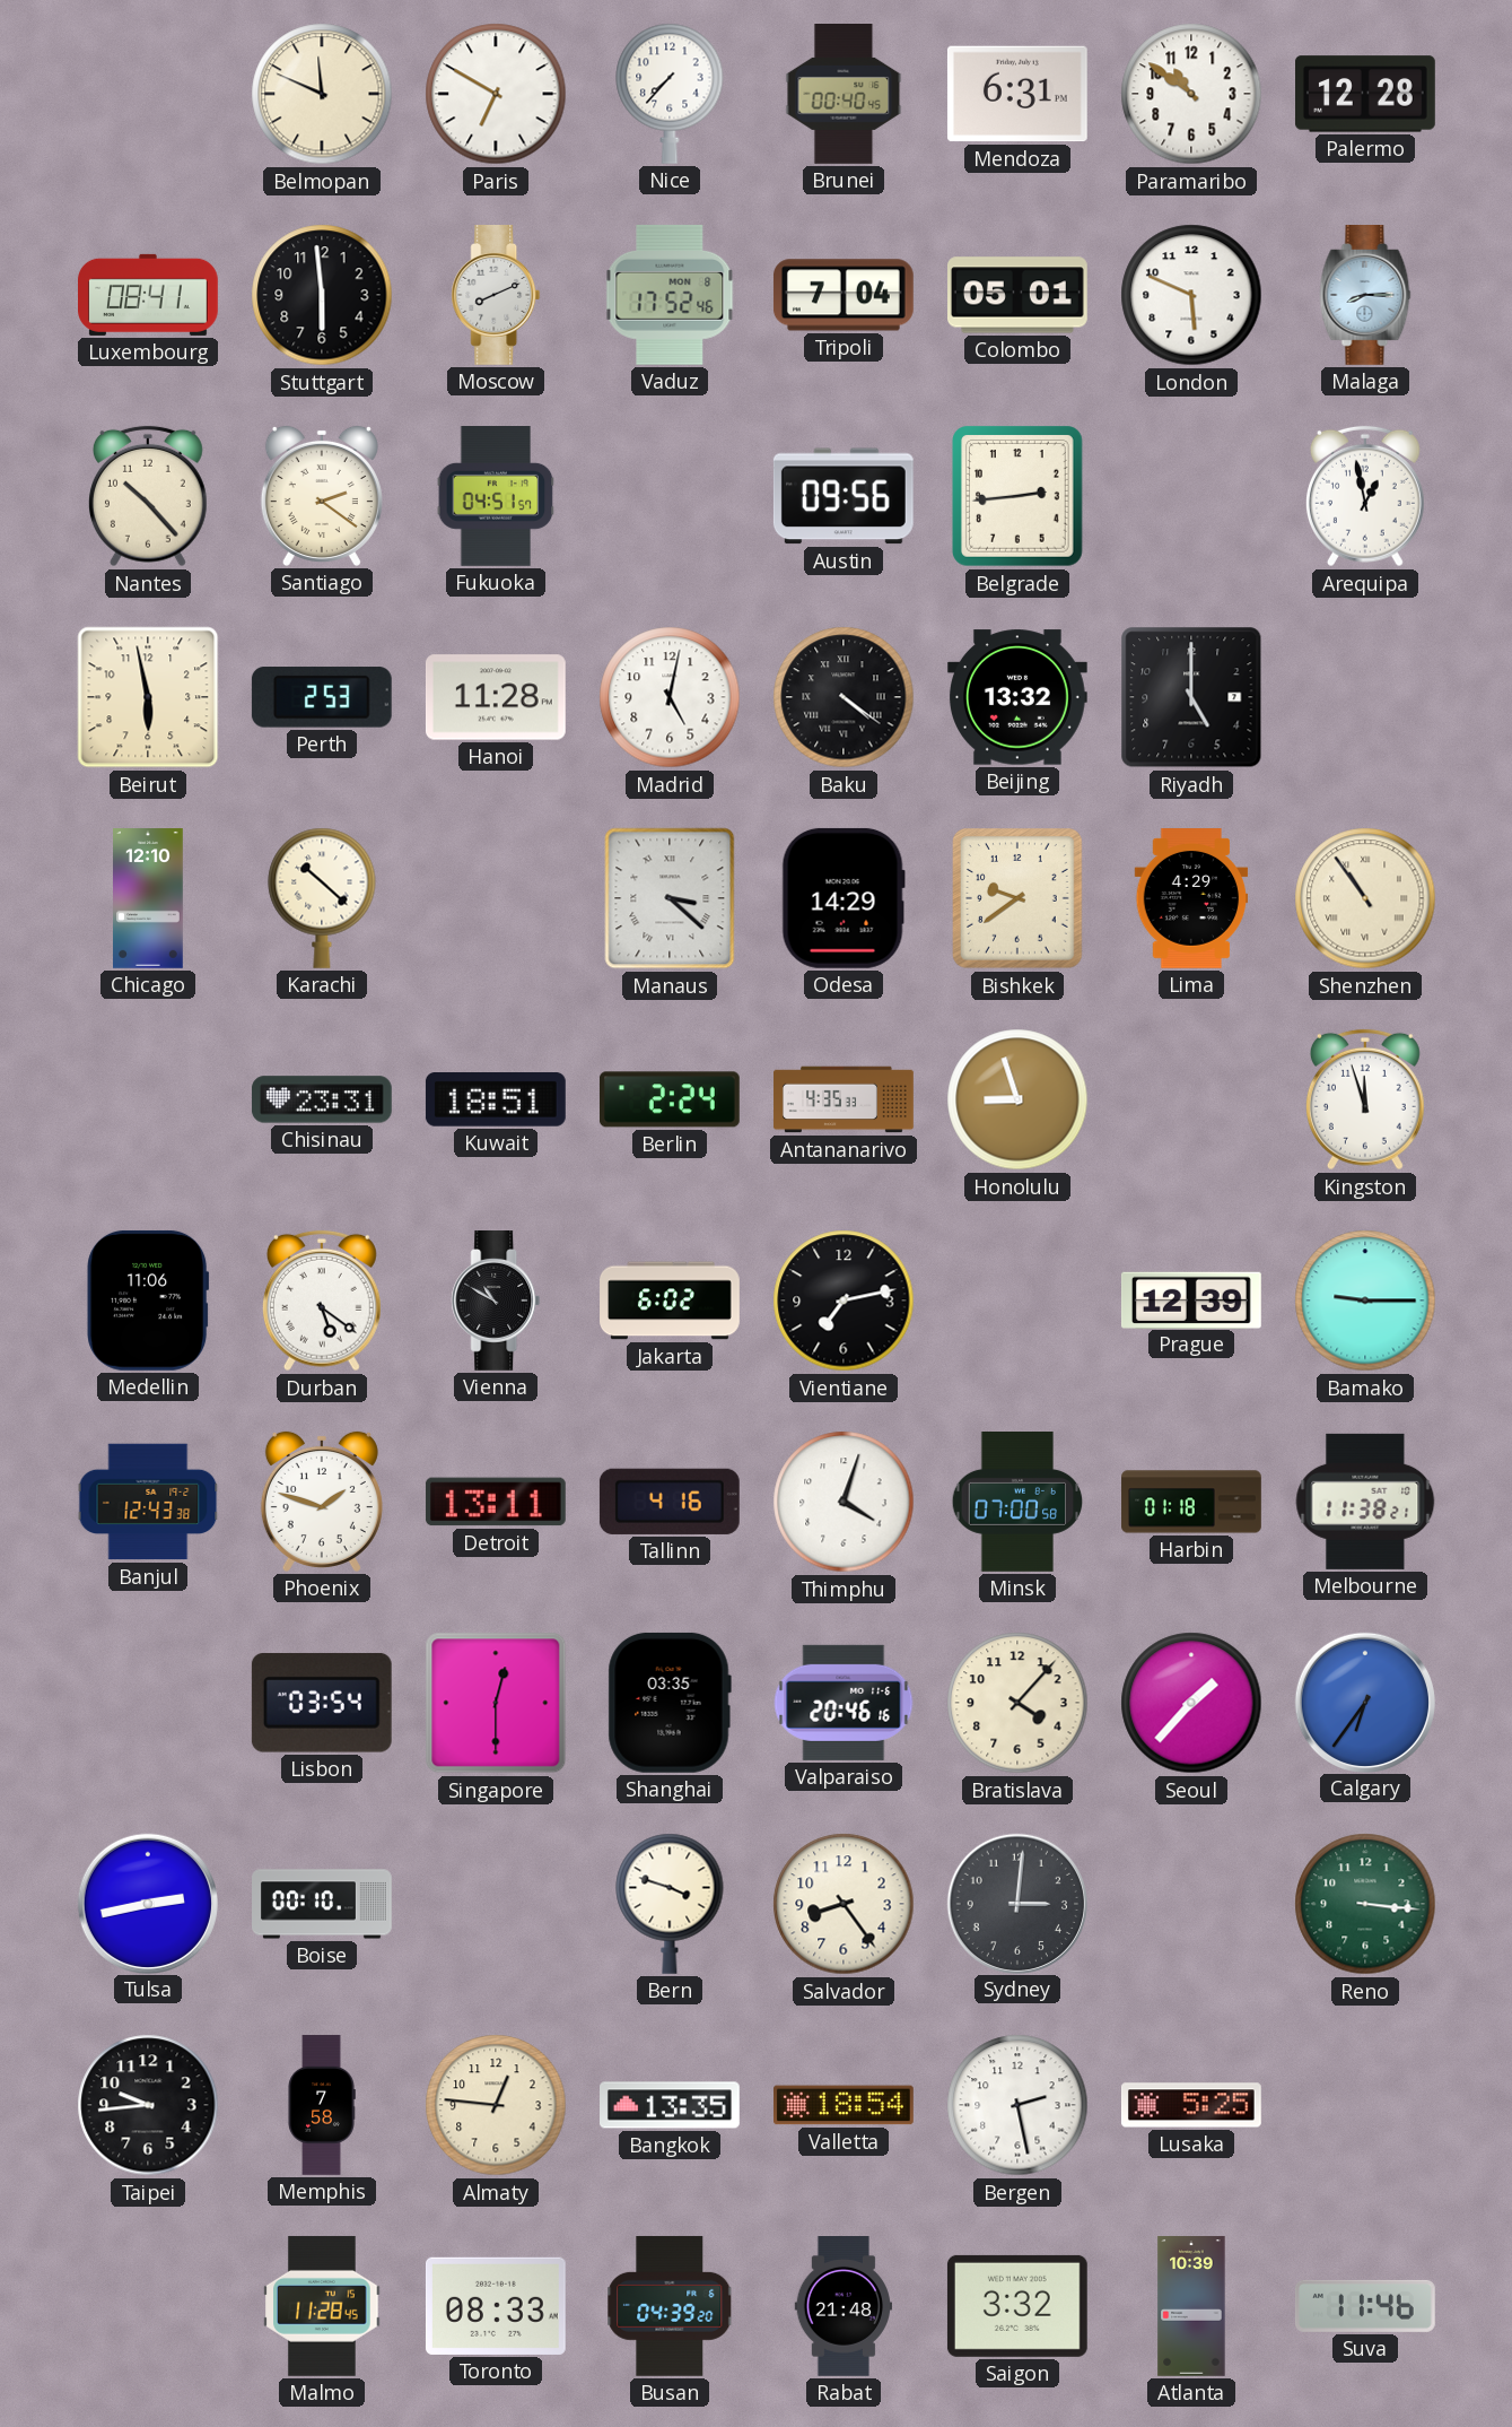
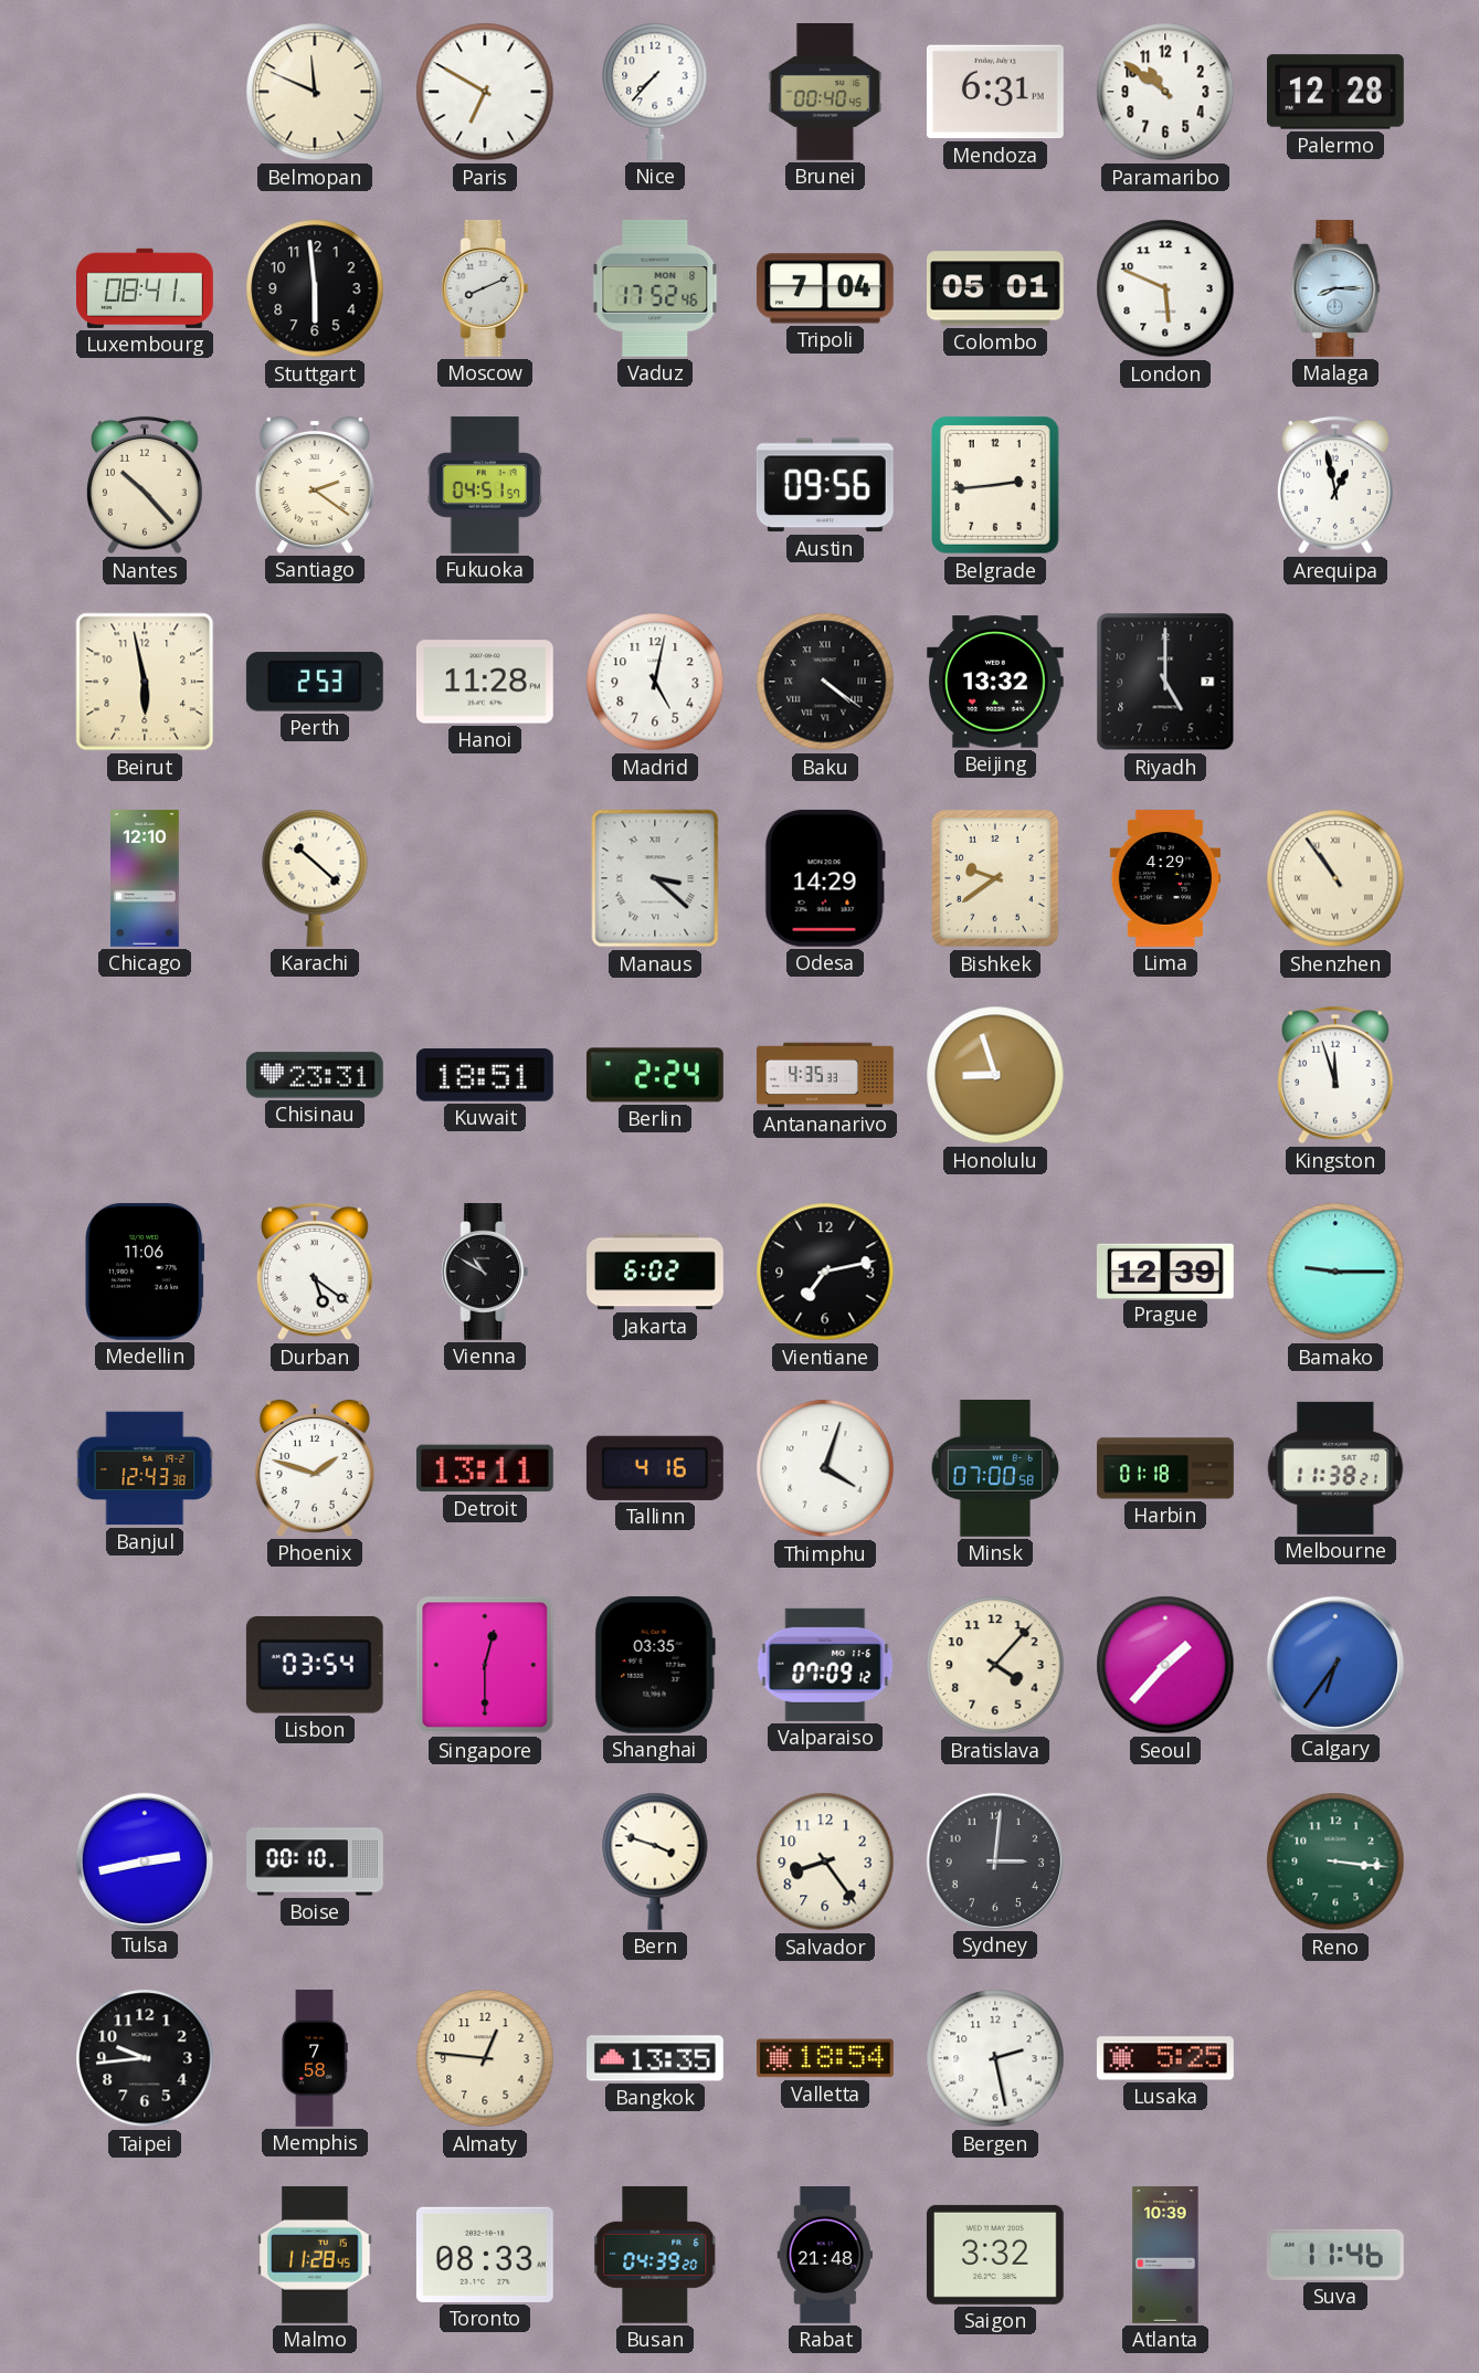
Valparaiso: 20:46 -> 07:09 (825, 1665)
